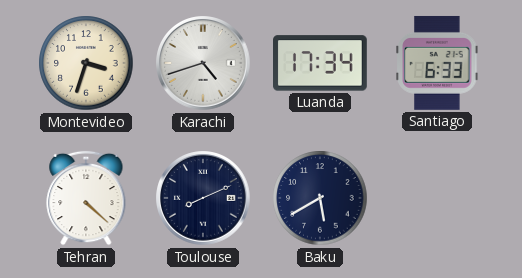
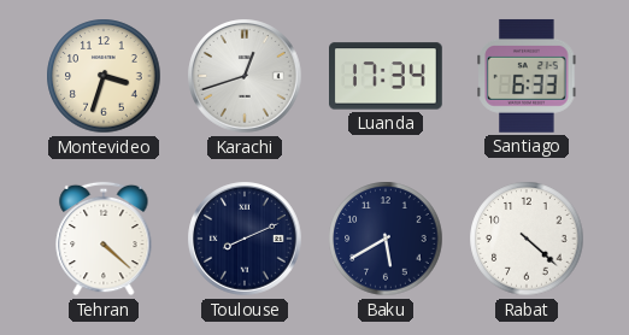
Karachi: 4:42 -> 12:42 (245, 76)
Rabat: none -> 4:22 (527, 239)
